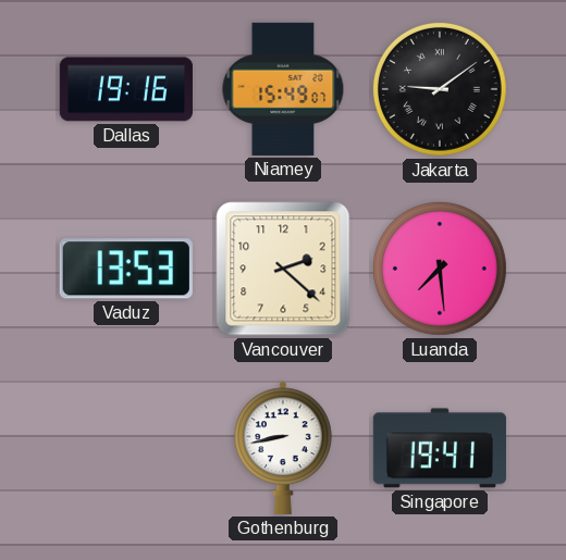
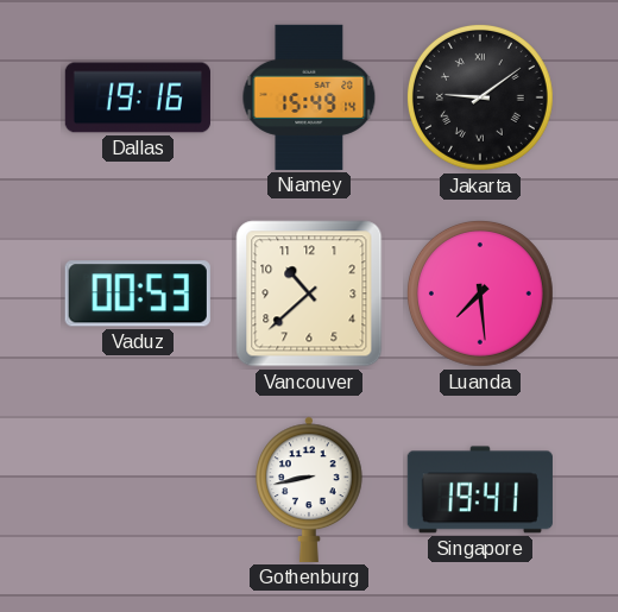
Niamey: 15:49:07 -> 15:49:14 (309, 97)
Vaduz: 13:53 -> 00:53 (138, 294)
Vancouver: 2:22 -> 10:38 (309, 294)
